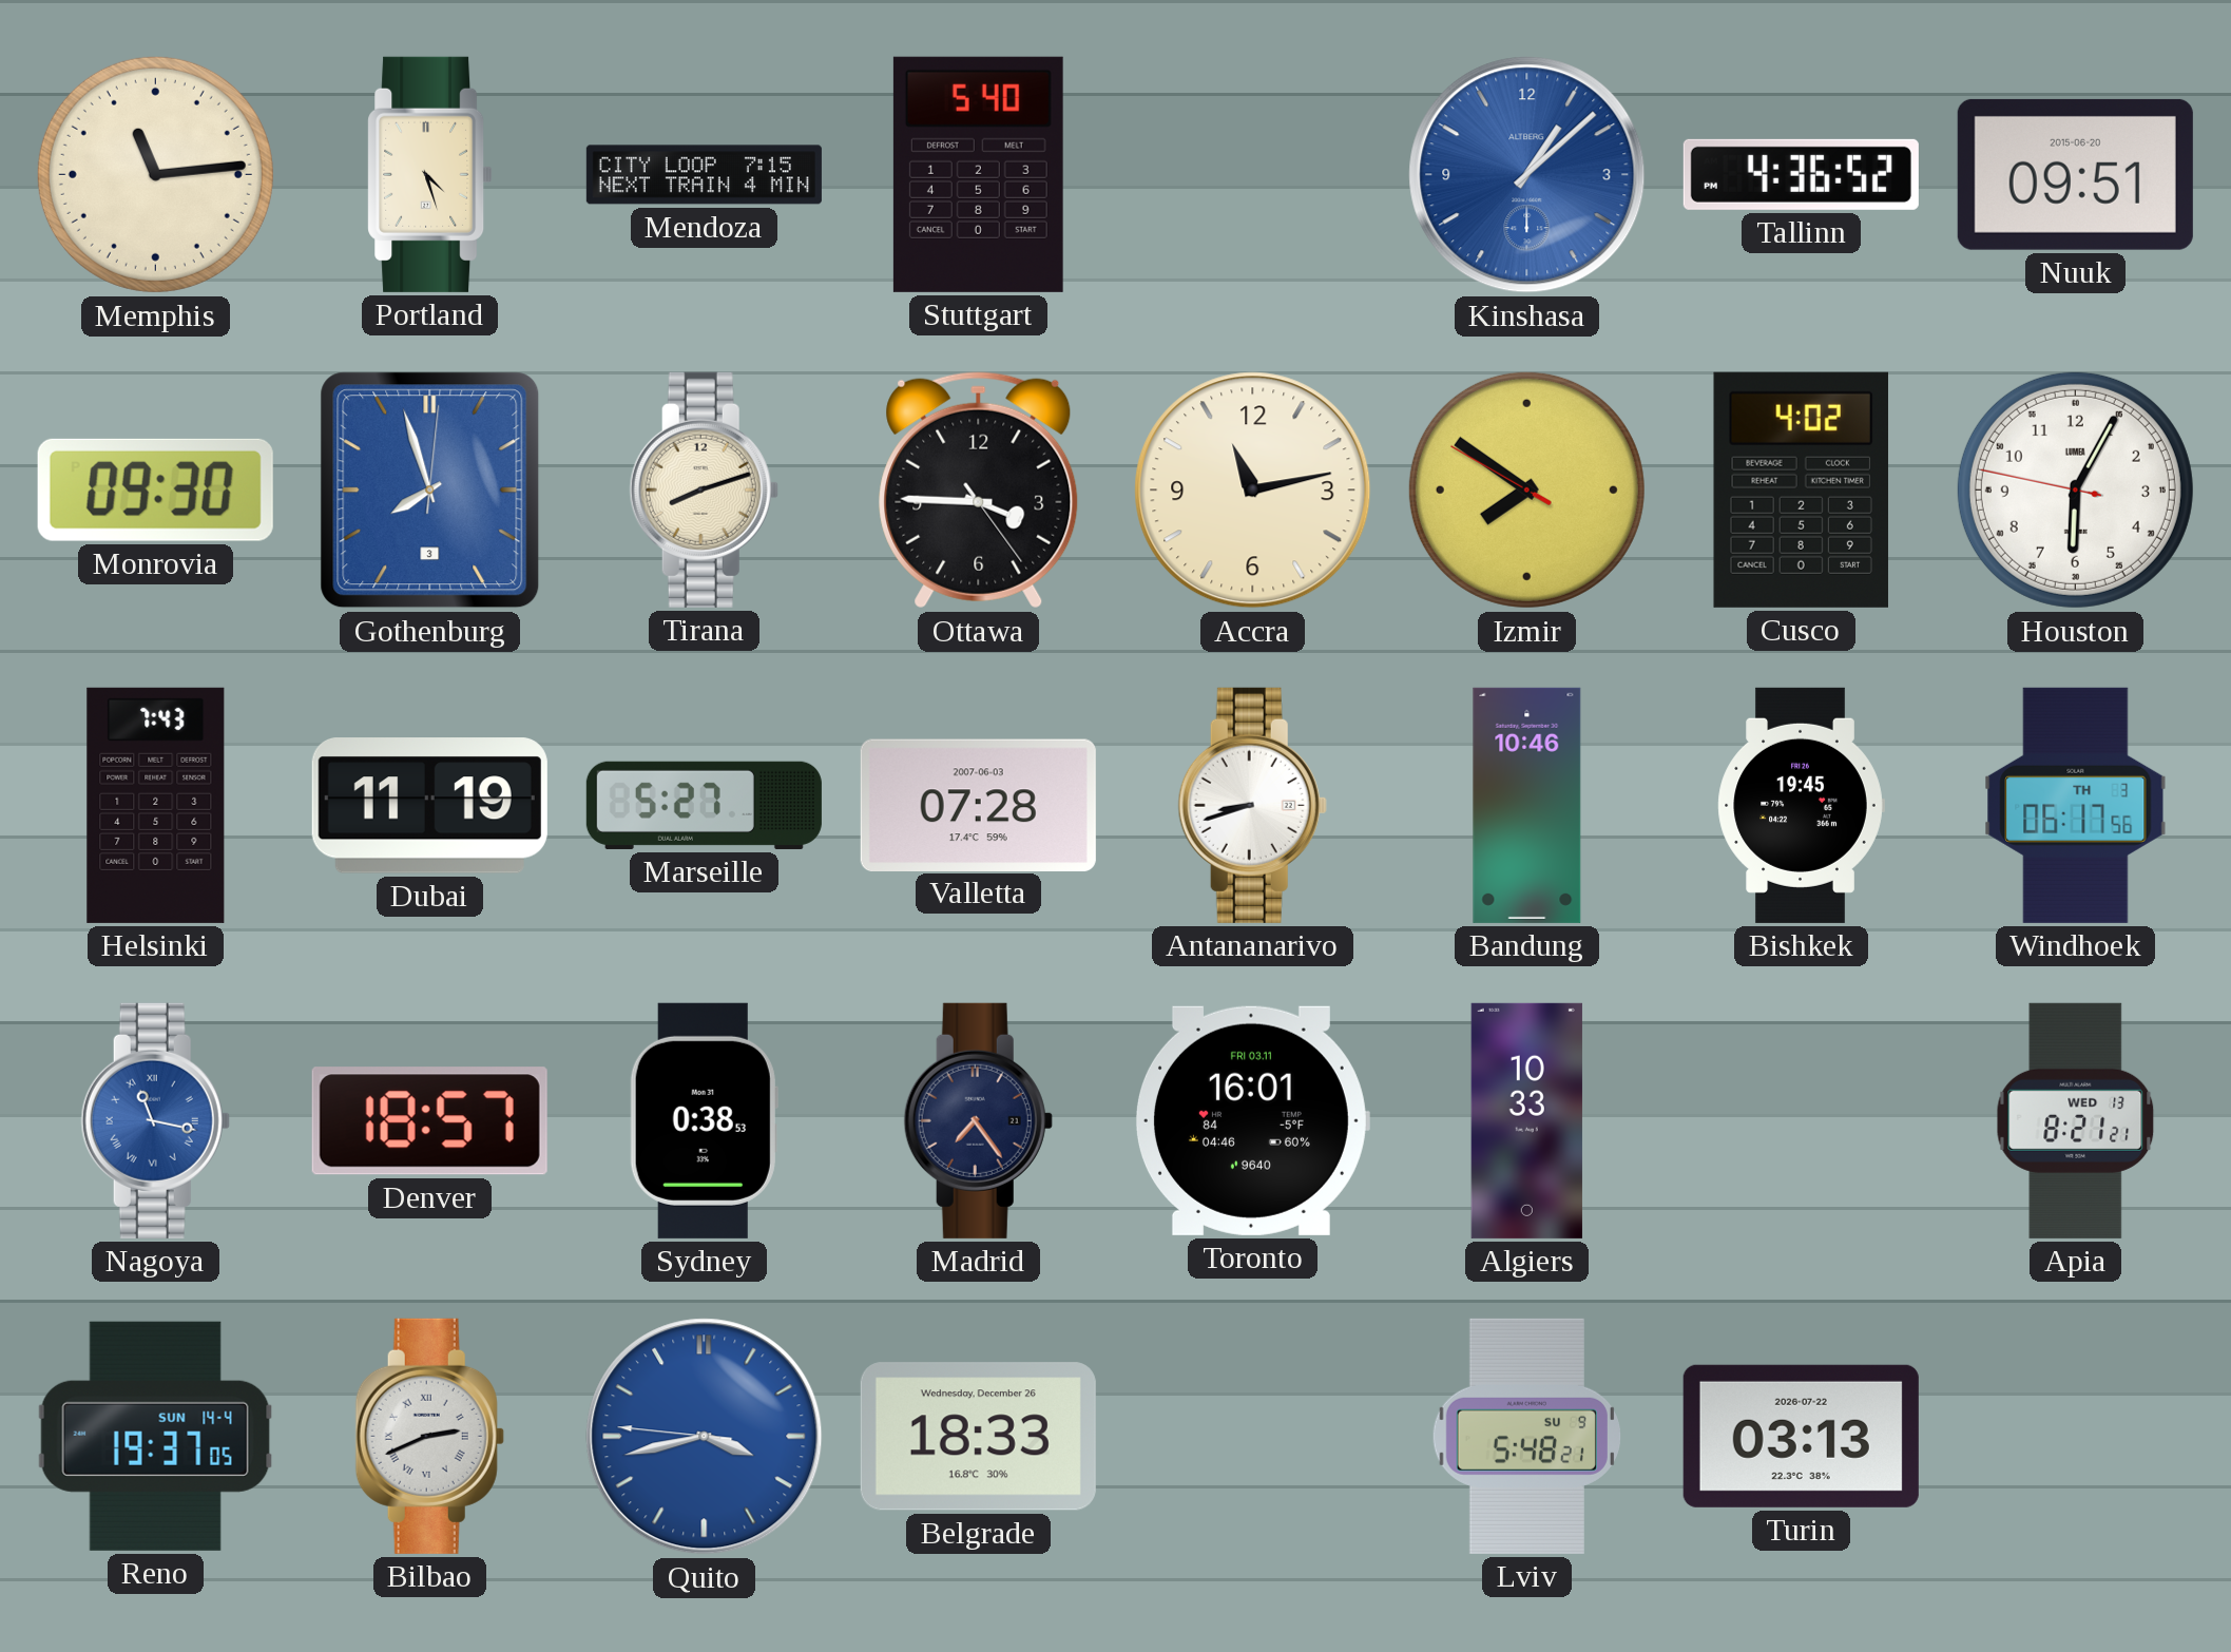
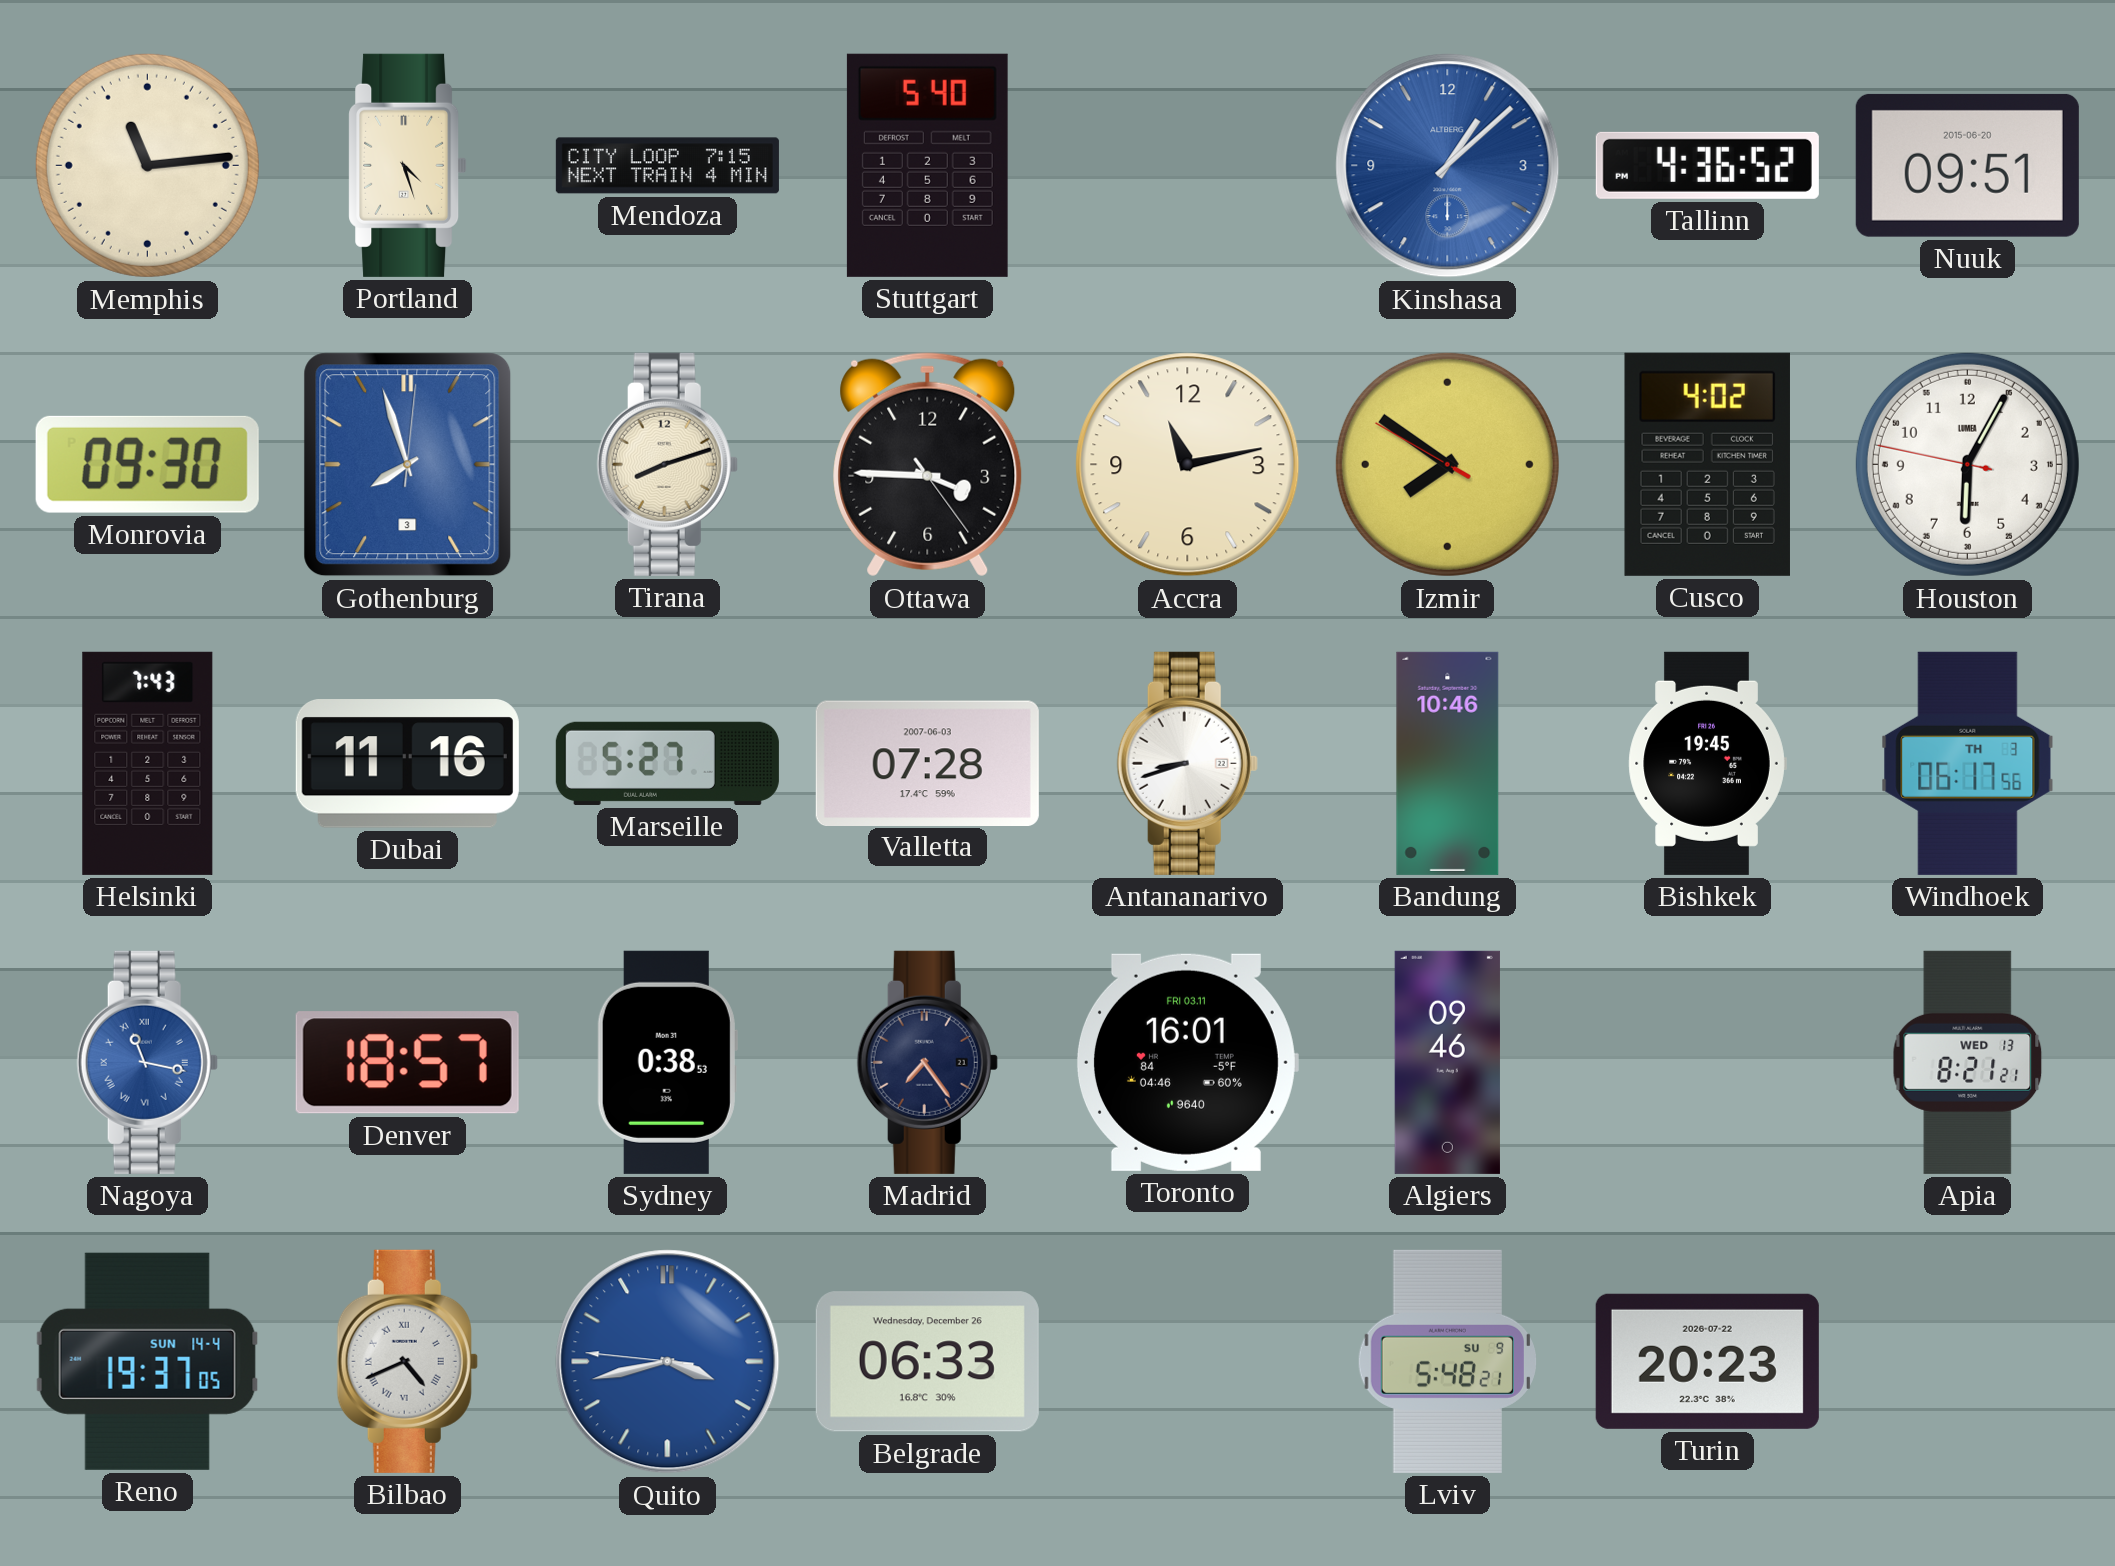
Dubai: 11:19 -> 11:16 (407, 764)
Algiers: 10:33 -> 09:46 (1447, 1062)
Bilbao: 2:41 -> 4:41 (407, 1361)
Belgrade: 18:33 -> 06:33 (927, 1362)
Turin: 03:13 -> 20:23 (1707, 1361)
